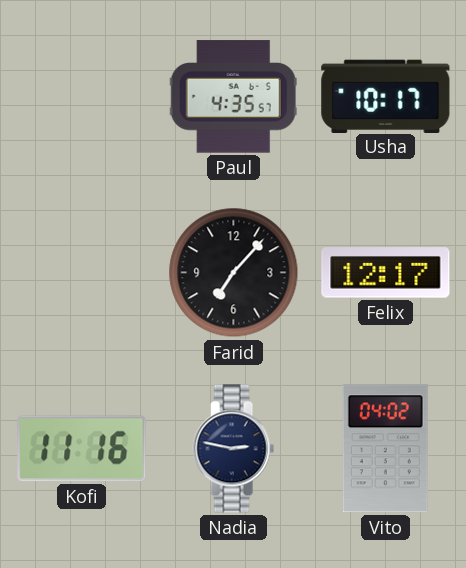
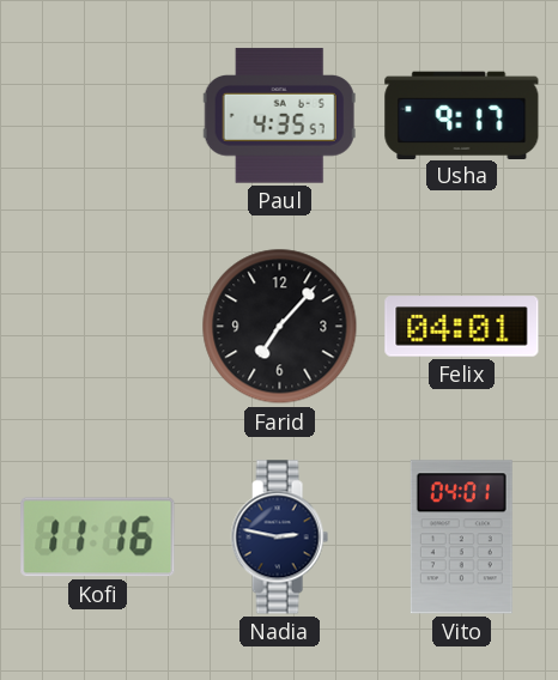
Usha: 10:17 -> 9:17 (462, 115)
Felix: 12:17 -> 04:01 (462, 327)
Vito: 04:02 -> 04:01 (461, 538)
